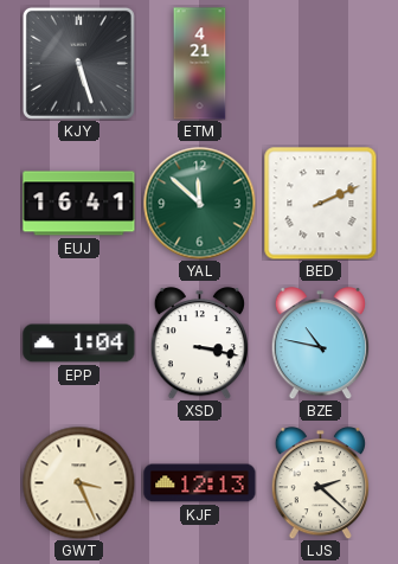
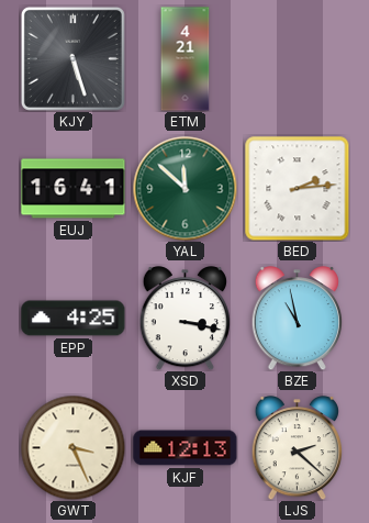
BED: 2:11 -> 2:14 (297, 188)
EPP: 1:04 -> 4:25 (74, 319)
BZE: 10:47 -> 10:58 (297, 319)
